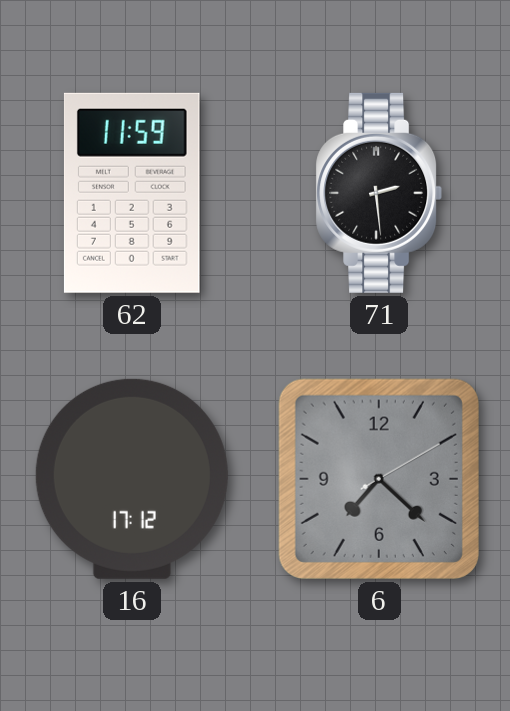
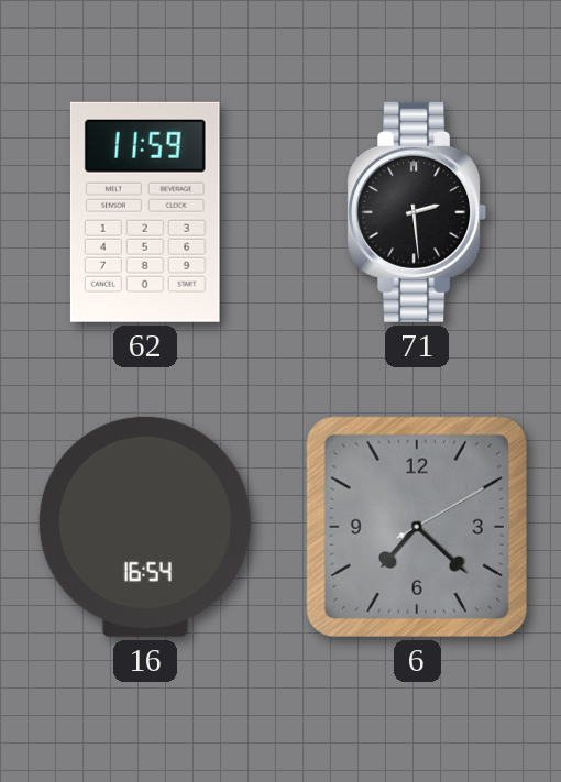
16: 17:12 -> 16:54 (145, 527)
